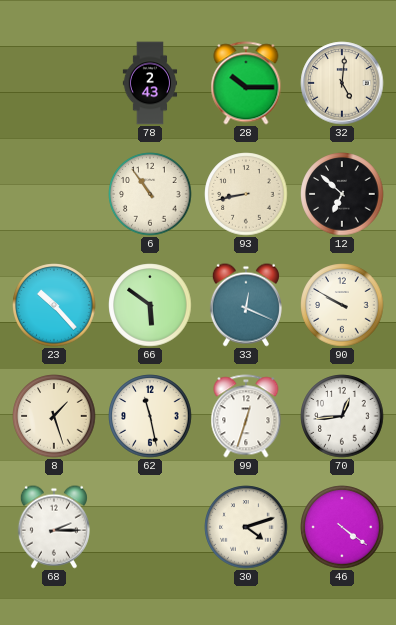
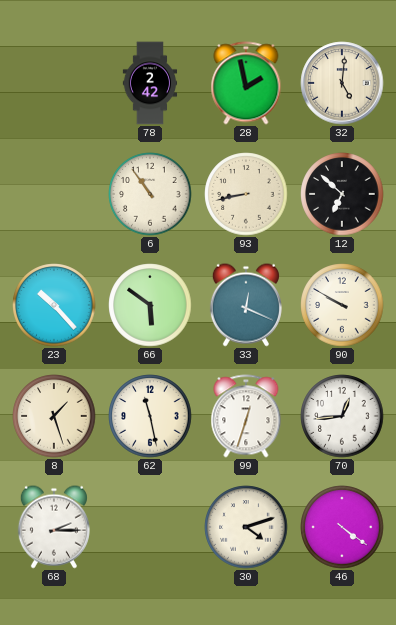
78: 2:43 -> 2:42 (150, 83)
28: 10:15 -> 1:58 (246, 83)
